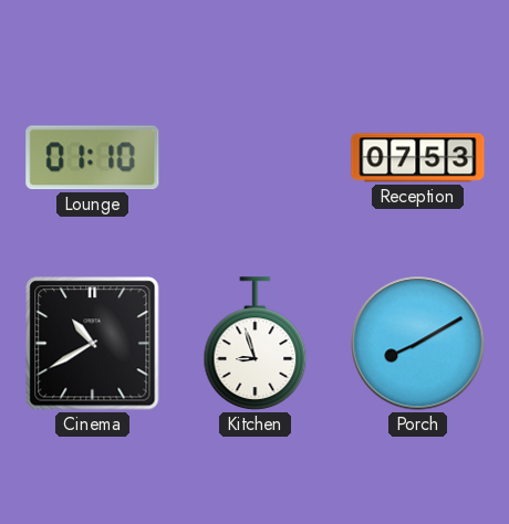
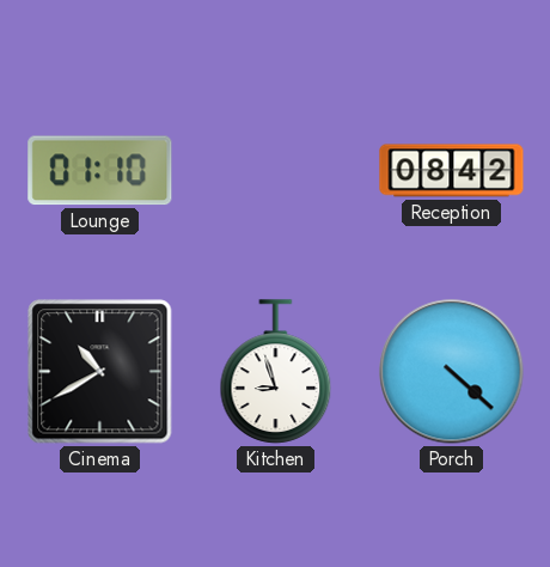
Reception: 07:53 -> 08:42 (452, 171)
Porch: 8:10 -> 4:22 (452, 372)
